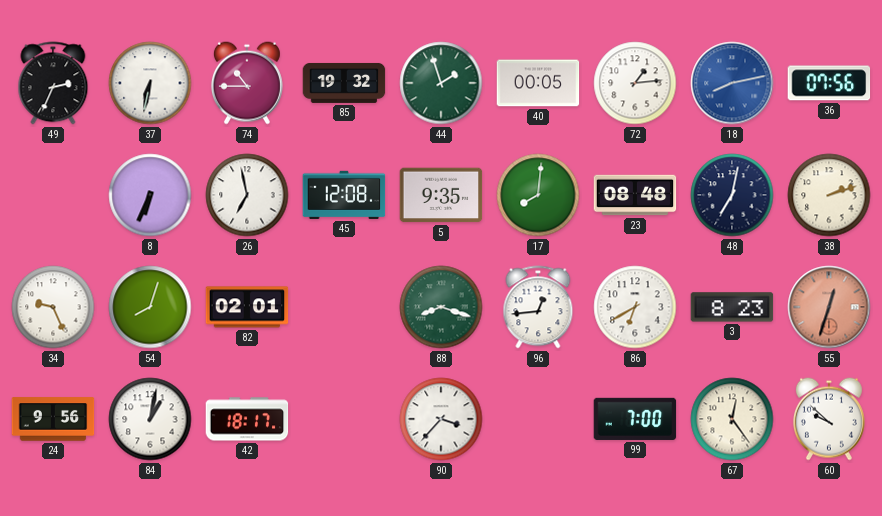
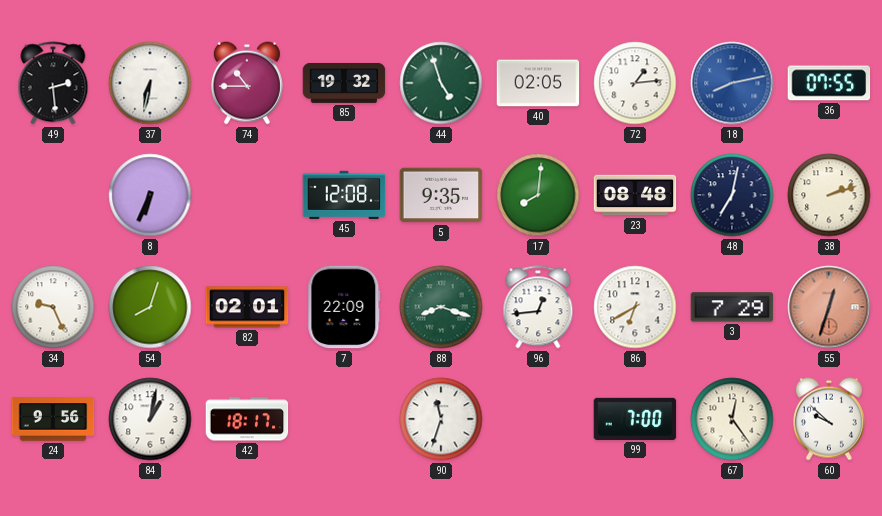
49: 2:34 -> 2:29 (53, 83)
44: 1:57 -> 4:57 (441, 83)
40: 00:05 -> 02:05 (538, 83)
36: 07:56 -> 07:55 (829, 83)
26: 6:58 -> none (247, 195)
7: none -> 22:09 (344, 307)
3: 8:23 -> 7:29 (732, 307)
90: 3:37 -> 11:33 (441, 419)
